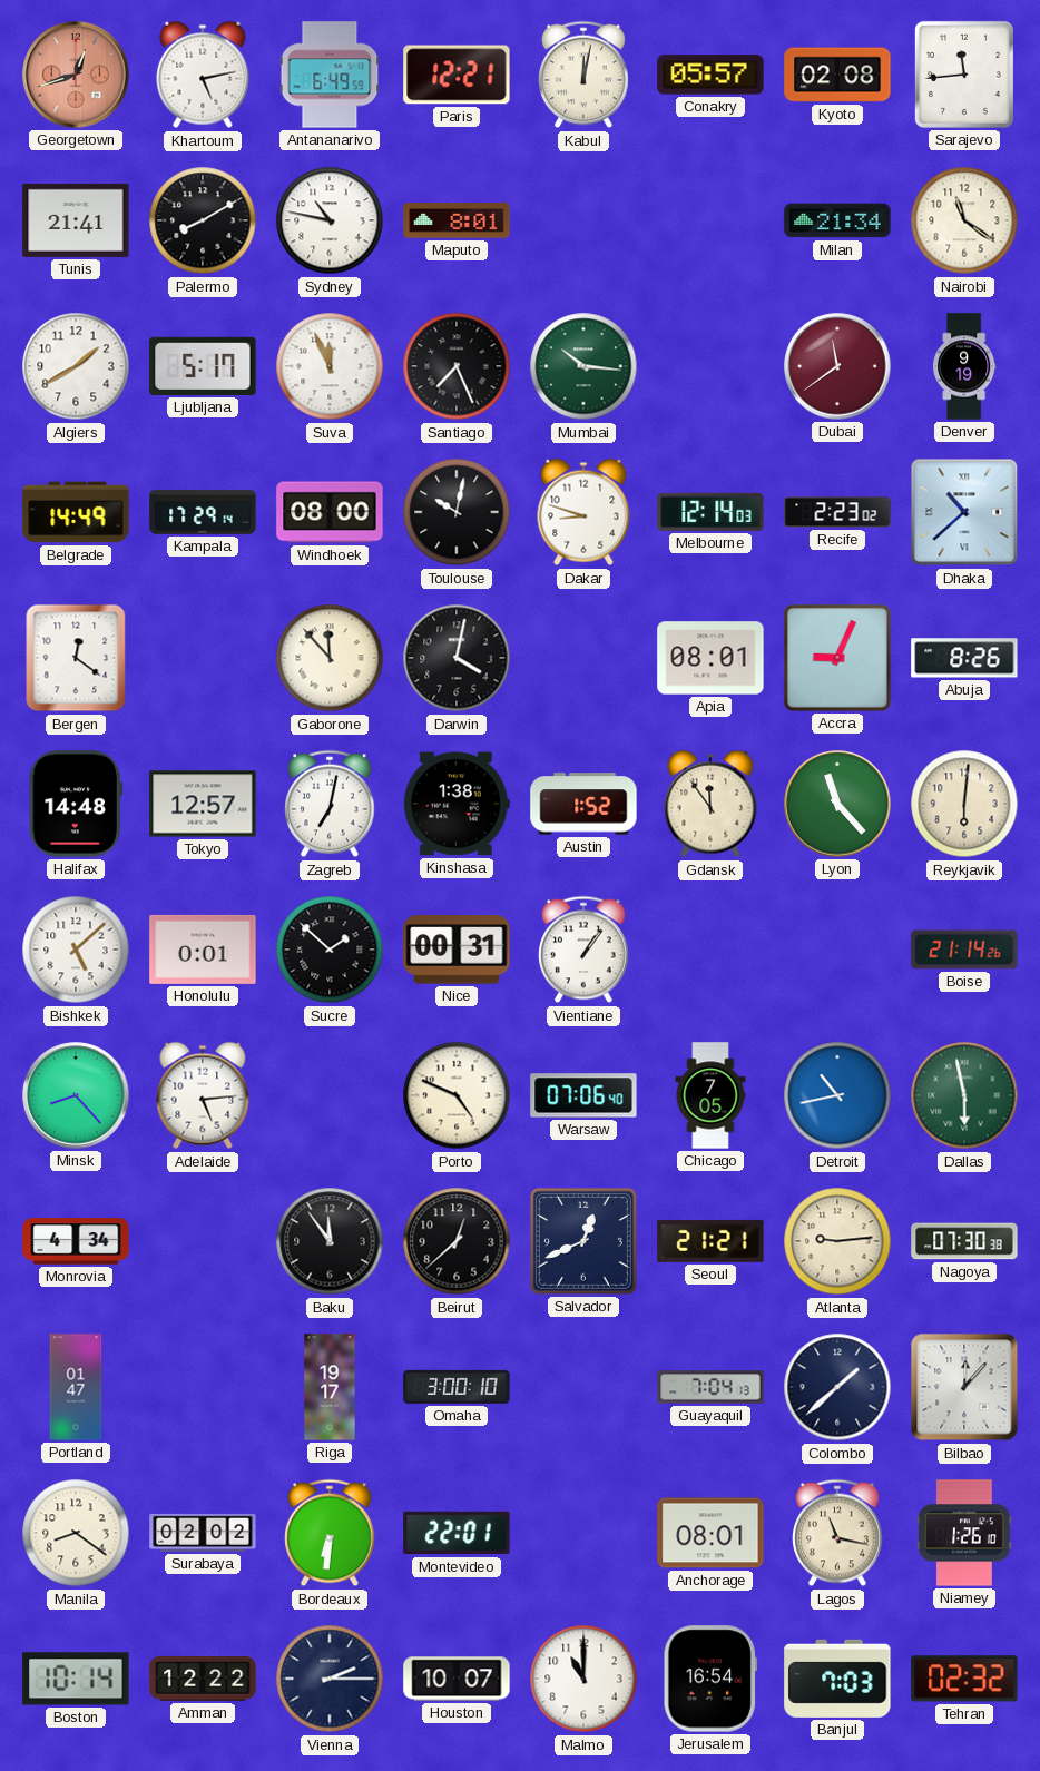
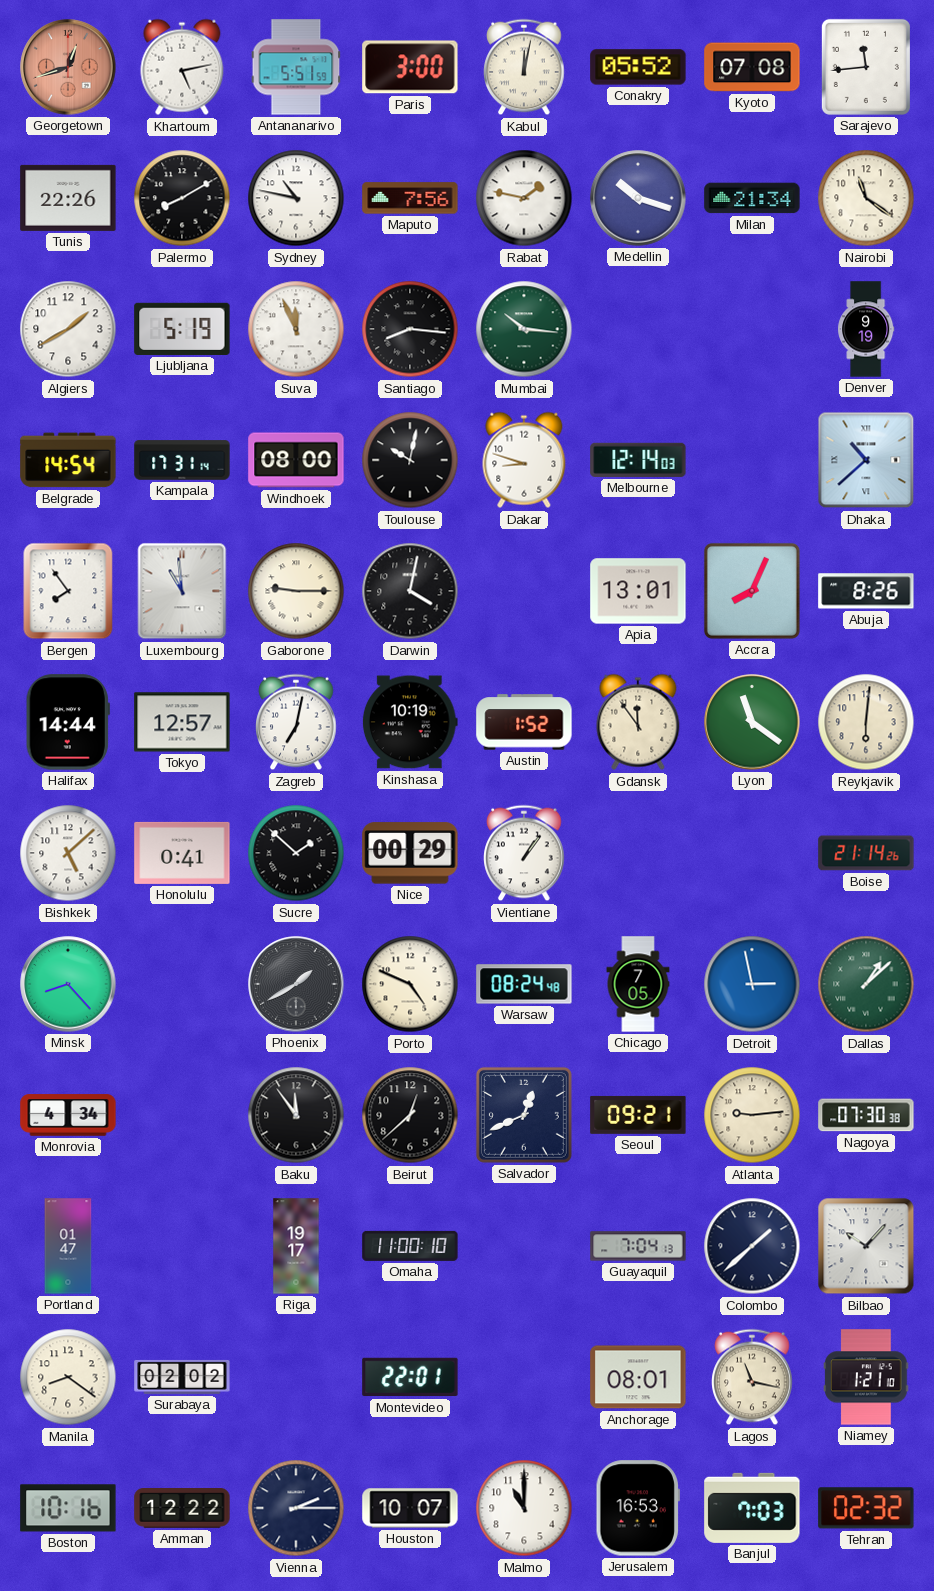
Antananarivo: 6:49 -> 5:51 (296, 67)
Paris: 12:21 -> 3:00 (410, 67)
Conakry: 05:57 -> 05:52 (638, 67)
Kyoto: 02:08 -> 07:08 (752, 67)
Tunis: 21:41 -> 22:26 (68, 198)
Maputo: 8:01 -> 7:56 (410, 198)
Rabat: none -> 1:47 (524, 198)
Medellin: none -> 10:18 (638, 198)
Ljubljana: 5:17 -> 5:19 (182, 329)
Santiago: 7:26 -> 8:16 (410, 329)
Dubai: 11:39 -> none (837, 366)
Belgrade: 14:49 -> 14:54 (68, 460)
Kampala: 17:29 -> 17:31 (182, 460)
Recife: 2:23 -> none (837, 512)
Bergen: 12:21 -> 7:54 (68, 591)
Luxembourg: none -> 10:59 (182, 591)
Gaborone: 11:53 -> 9:15 (296, 591)
Apia: 08:01 -> 13:01 (638, 591)
Accra: 9:04 -> 8:04 (752, 591)
Halifax: 14:48 -> 14:44 (68, 722)
Kinshasa: 1:38 -> 10:19 (410, 722)
Lyon: 11:23 -> 11:21 (752, 722)
Honolulu: 0:01 -> 0:41 (182, 853)
Nice: 00:31 -> 00:29 (410, 853)
Adelaide: 5:14 -> none (203, 1095)
Phoenix: none -> 1:40 (296, 984)
Warsaw: 07:06 -> 08:24 (524, 984)
Detroit: 10:43 -> 2:58 (752, 984)
Dallas: 5:58 -> 1:08 (866, 984)
Seoul: 21:21 -> 09:21 (638, 1115)
Omaha: 3:00 -> 11:00 (410, 1246)
Bilbao: 12:07 -> 10:07 (866, 1246)
Bordeaux: 6:31 -> none (330, 1533)
Niamey: 1:26 -> 1:21 (866, 1377)
Boston: 10:14 -> 10:16 (68, 1508)
Jerusalem: 16:54 -> 16:53 (638, 1508)
